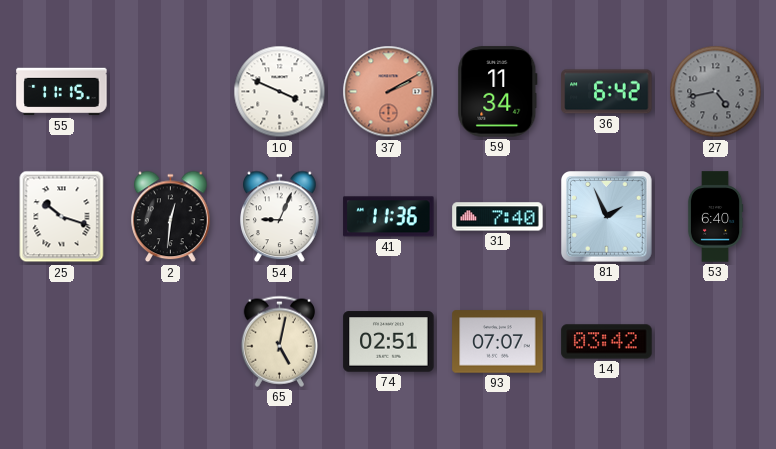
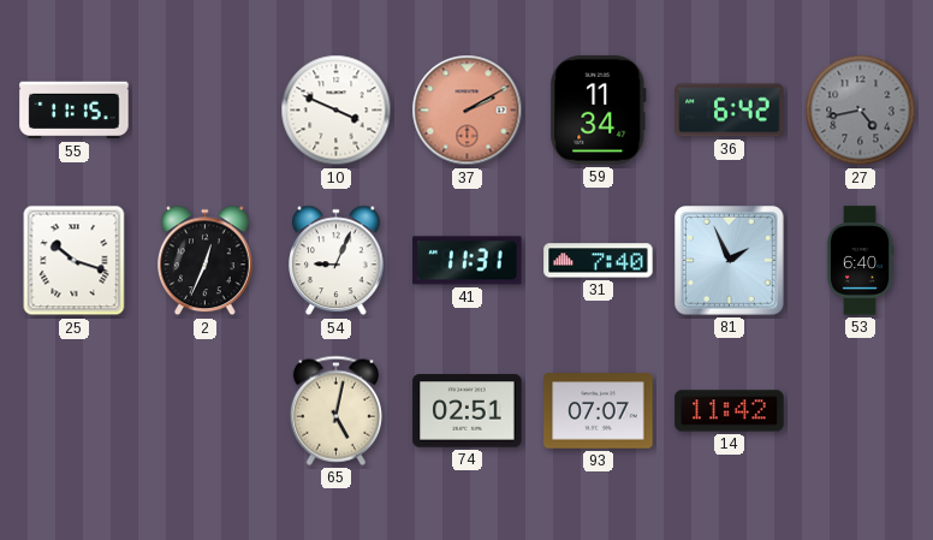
2: 12:31 -> 12:34 (206, 261)
41: 11:36 -> 11:31 (468, 261)
14: 03:42 -> 11:42 (730, 411)
